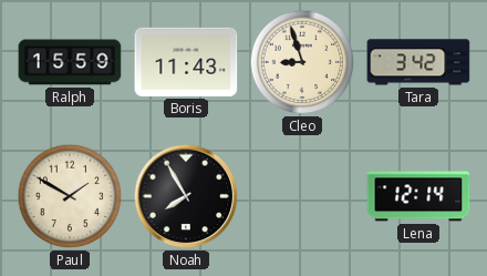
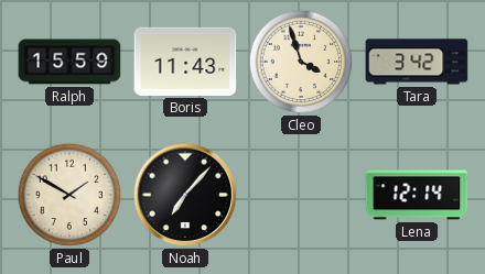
Cleo: 8:57 -> 3:57 (301, 62)
Noah: 7:55 -> 7:07 (185, 195)
